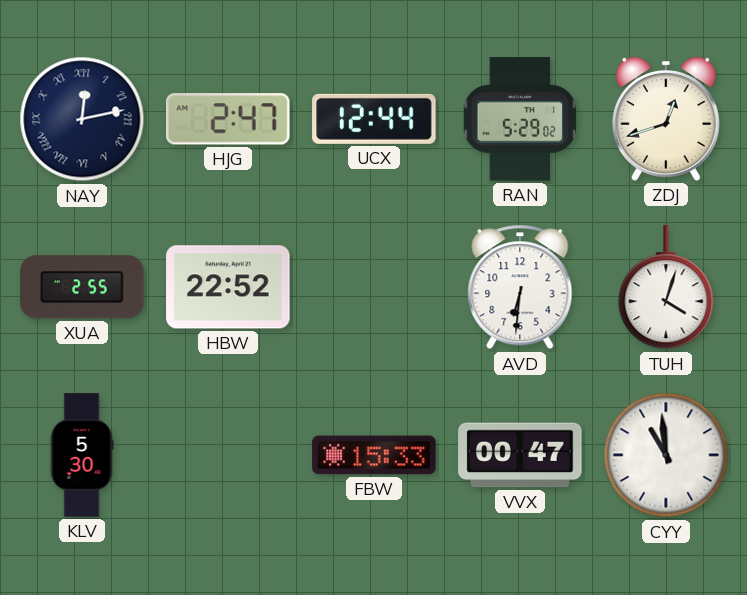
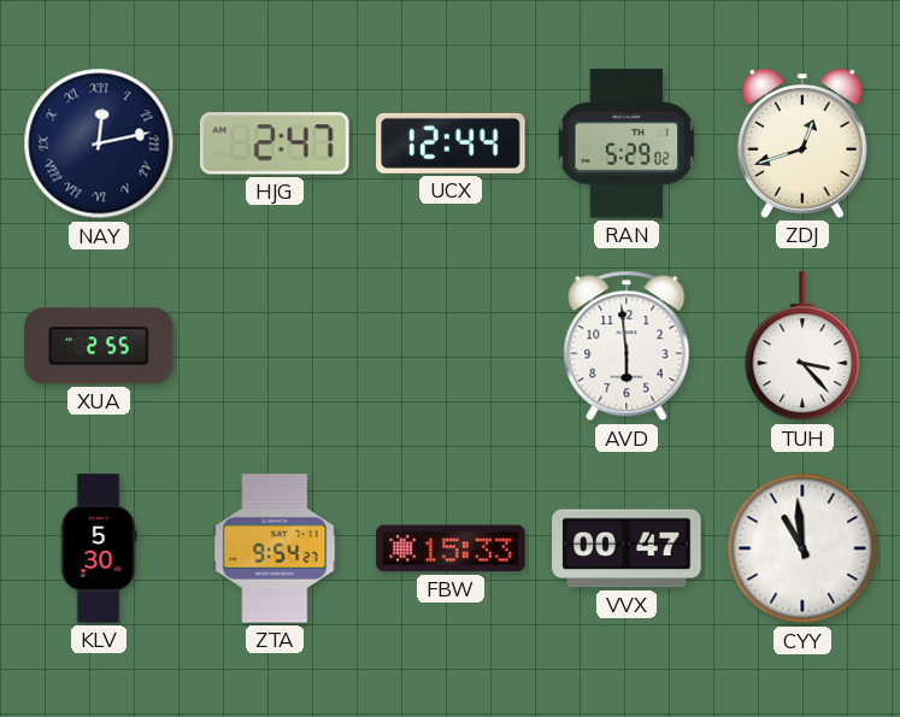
HBW: 22:52 -> none (228, 287)
AVD: 6:31 -> 5:59 (627, 346)
TUH: 4:03 -> 3:23 (802, 347)
ZTA: none -> 9:54 (275, 548)
